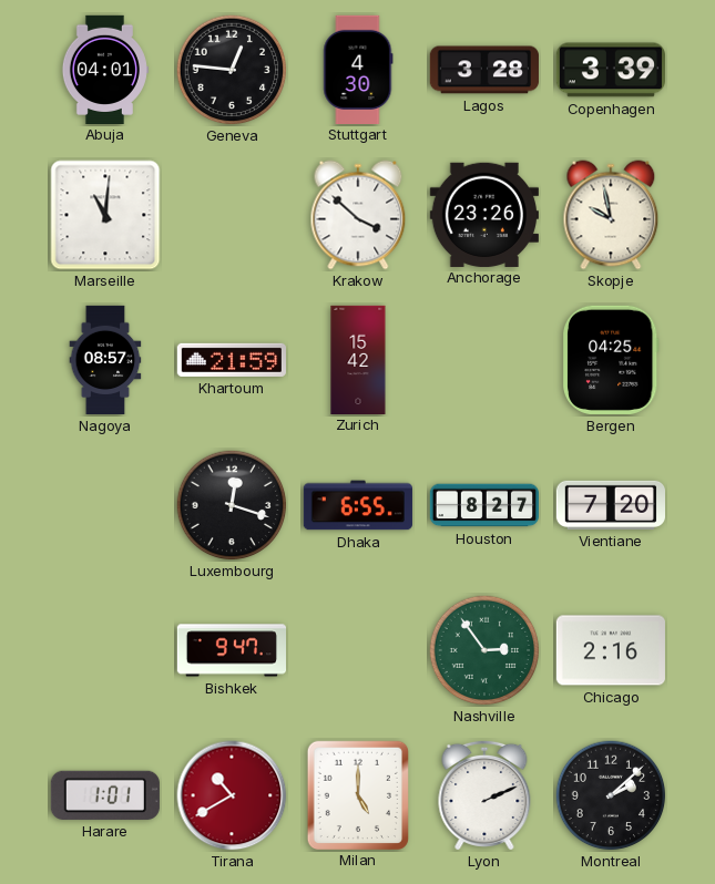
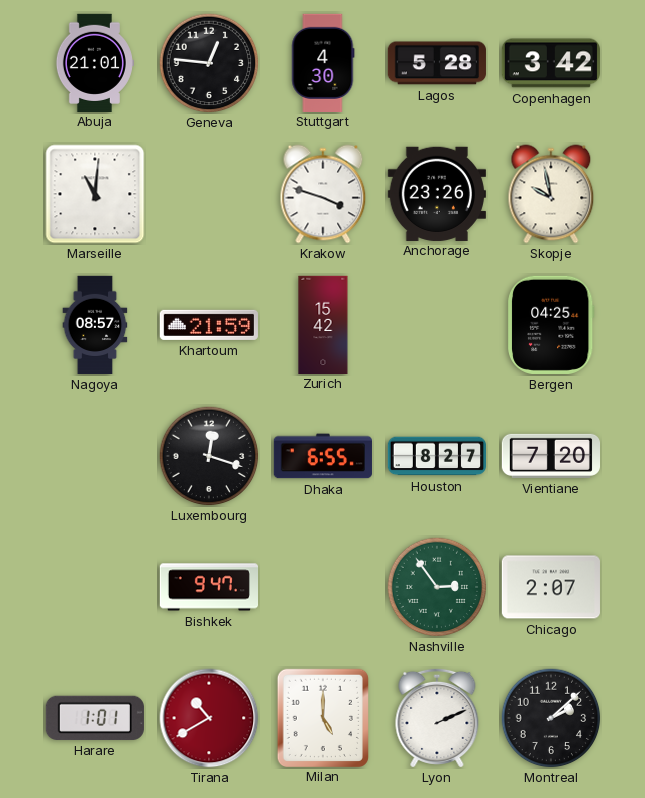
Abuja: 04:01 -> 21:01 (94, 62)
Lagos: 3:28 -> 5:28 (437, 63)
Copenhagen: 3:39 -> 3:42 (551, 63)
Krakow: 3:52 -> 3:48 (323, 194)
Chicago: 2:16 -> 2:07 (550, 587)
